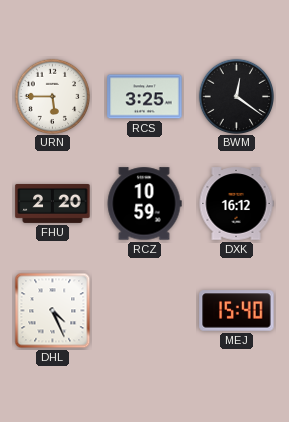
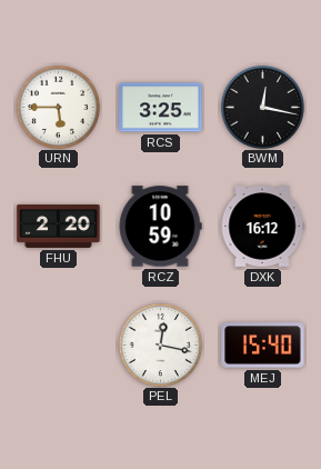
BWM: 12:21 -> 12:17 (262, 107)
DHL: 4:26 -> none (53, 311)
PEL: none -> 12:17 (160, 345)
